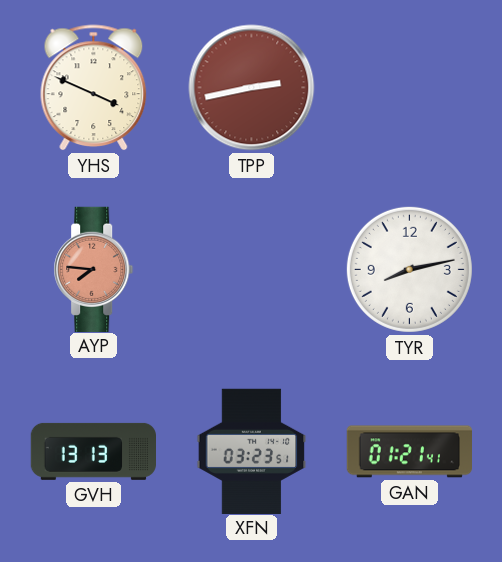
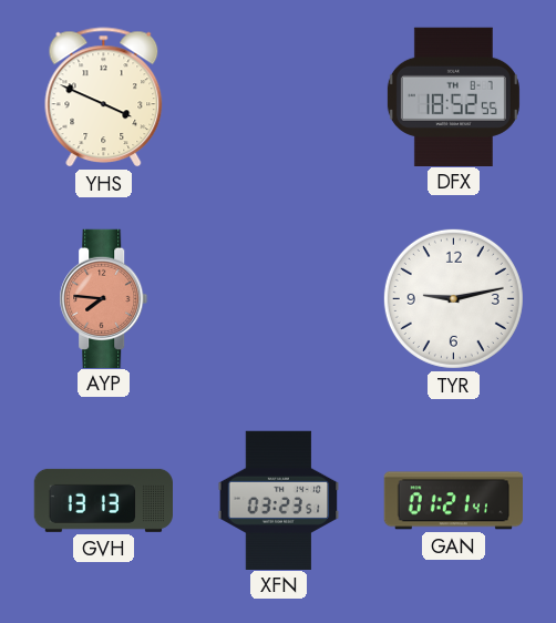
TPP: 2:43 -> none (252, 88)
DFX: none -> 18:52 (453, 96)
TYR: 8:13 -> 9:13 (453, 298)
